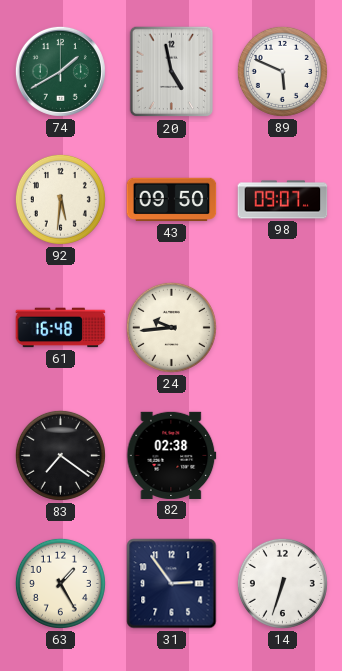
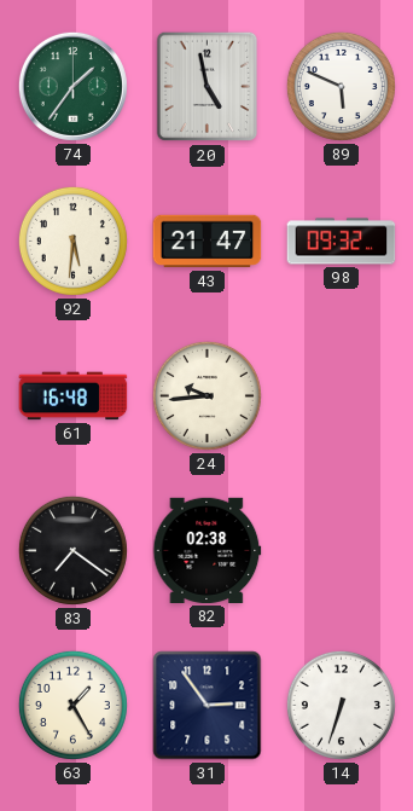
74: 1:40 -> 1:36 (72, 86)
43: 09:50 -> 21:47 (208, 242)
98: 09:07 -> 09:32 (342, 242)
